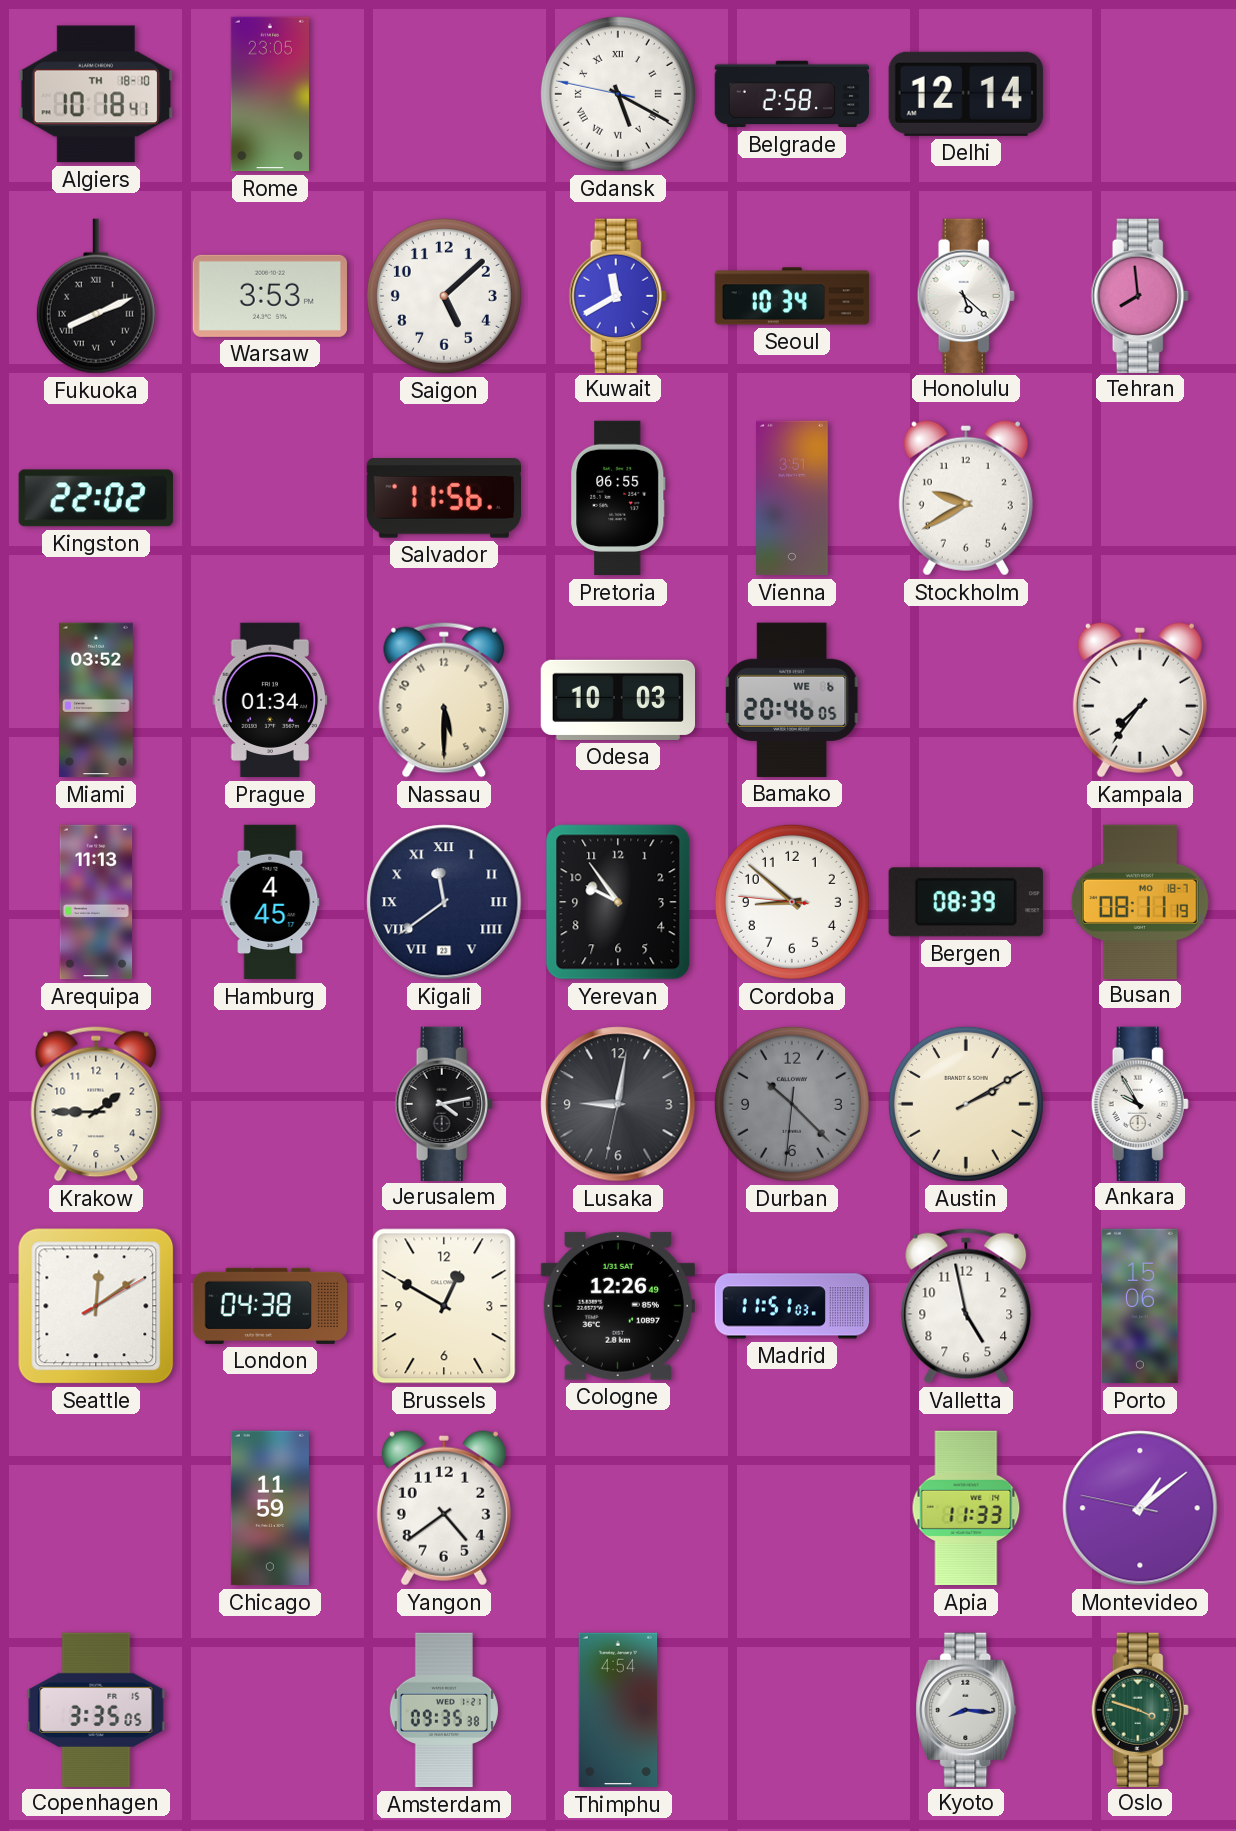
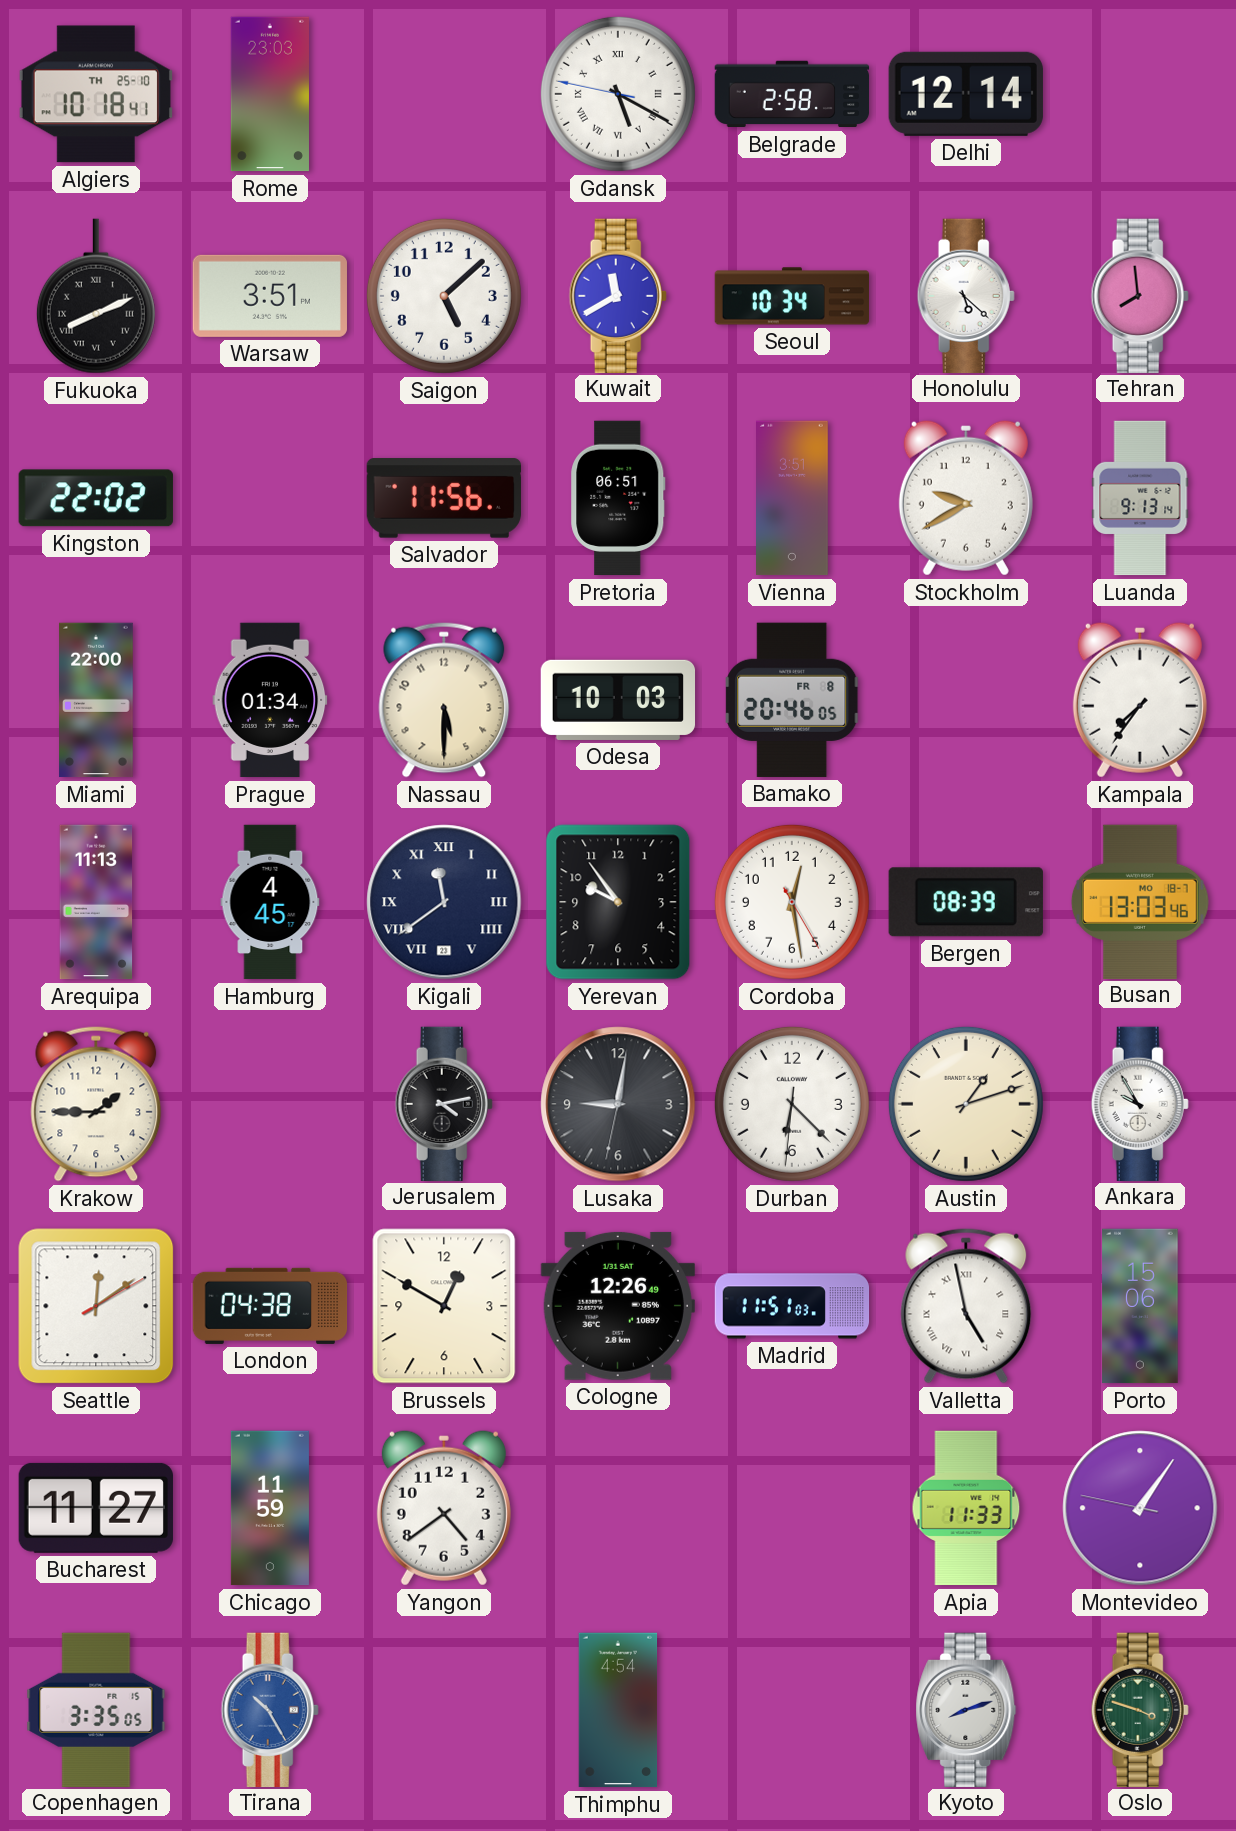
Algiers date: TH 18-10 -> TH 25-10 (95, 94)
Rome: 23:05 -> 23:03 (270, 94)
Warsaw: 3:53 -> 3:51 (269, 296)
Pretoria: 06:55 -> 06:51 (618, 498)
Luanda: none -> 9:13 (1140, 498)
Miami: 03:52 -> 22:00 (96, 700)
Bamako date: WE 6 -> FR 8 (792, 700)
Cordoba: 8:51 -> 12:28 (792, 902)
Busan: 08:11 -> 13:03 (1140, 901)
Durban: 10:22 -> 6:22 (792, 1104)
Durban dial: grey -> white (792, 1104)
Austin: 2:10 -> 1:12 (966, 1104)
Valletta numerals: Arabic -> Roman (966, 1306)
Bucharest: none -> 11:27 (96, 1508)
Montevideo: 1:08 -> 1:05 (1140, 1508)
Tirana: none -> 10:25 (270, 1709)
Amsterdam: 09:35 -> none (444, 1710)
Kyoto: 8:16 -> 8:12 (966, 1709)
